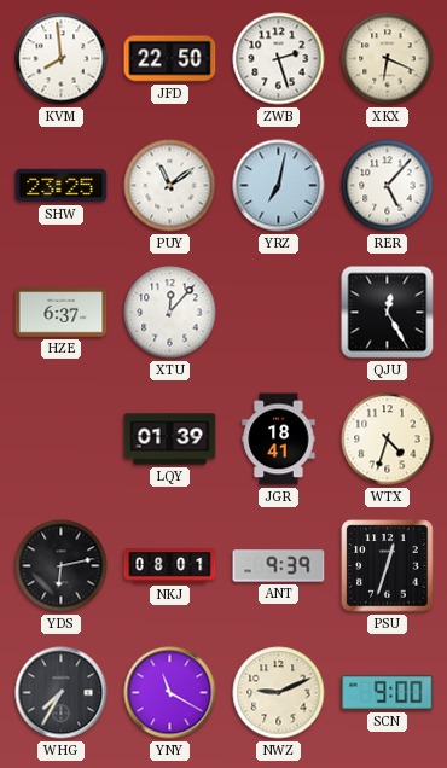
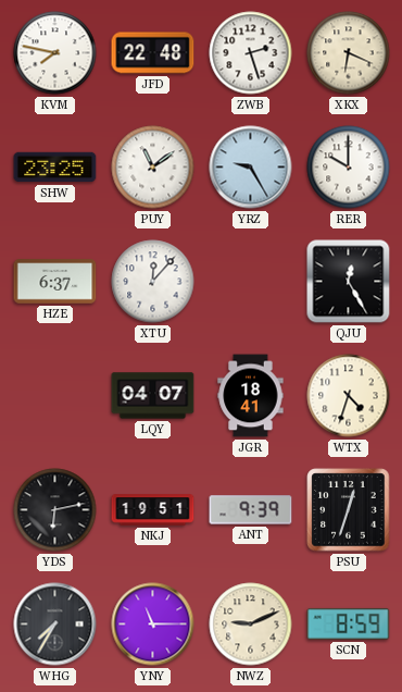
KVM: 7:59 -> 7:47 (55, 53)
JFD: 22:50 -> 22:48 (153, 53)
YRZ: 7:02 -> 9:25 (251, 168)
RER: 5:07 -> 10:00 (349, 168)
LQY: 01:39 -> 04:07 (153, 396)
NKJ: 08:01 -> 19:51 (153, 510)
YNY: 11:20 -> 11:15 (153, 625)
SCN: 9:00 -> 8:59 (349, 623)
